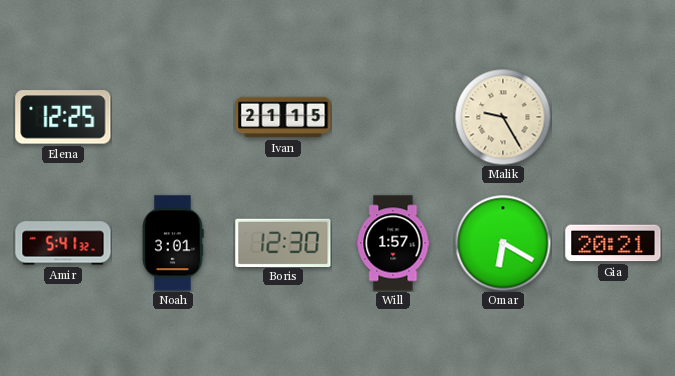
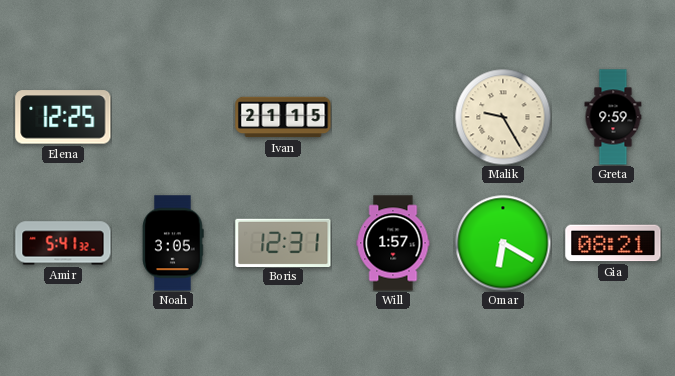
Greta: none -> 9:59 (613, 117)
Noah: 3:01 -> 3:05 (173, 243)
Boris: 12:30 -> 12:31 (283, 242)
Gia: 20:21 -> 08:21 (613, 243)
